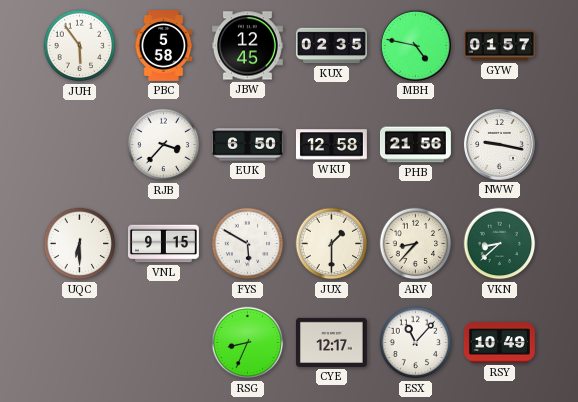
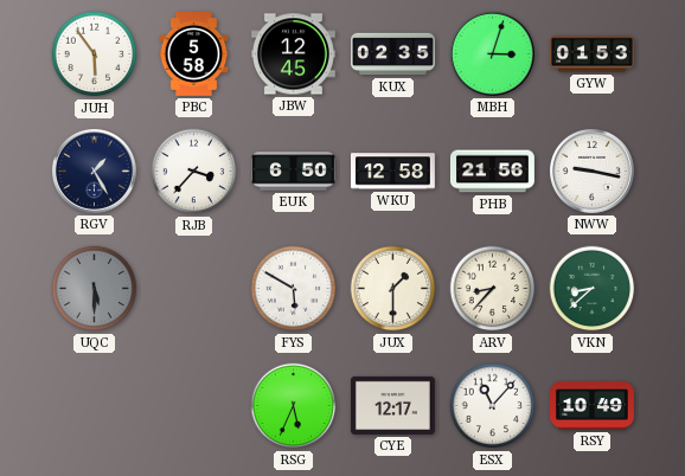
MBH: 4:47 -> 3:03 (492, 53)
GYW: 01:57 -> 01:53 (593, 54)
RGV: none -> 1:25 (94, 171)
UQC: 6:30 -> 5:30 (95, 289)
UQC dial: white -> grey (95, 289)
VNL: 9:15 -> none (163, 244)
RSG: 8:34 -> 5:34 (294, 406)
